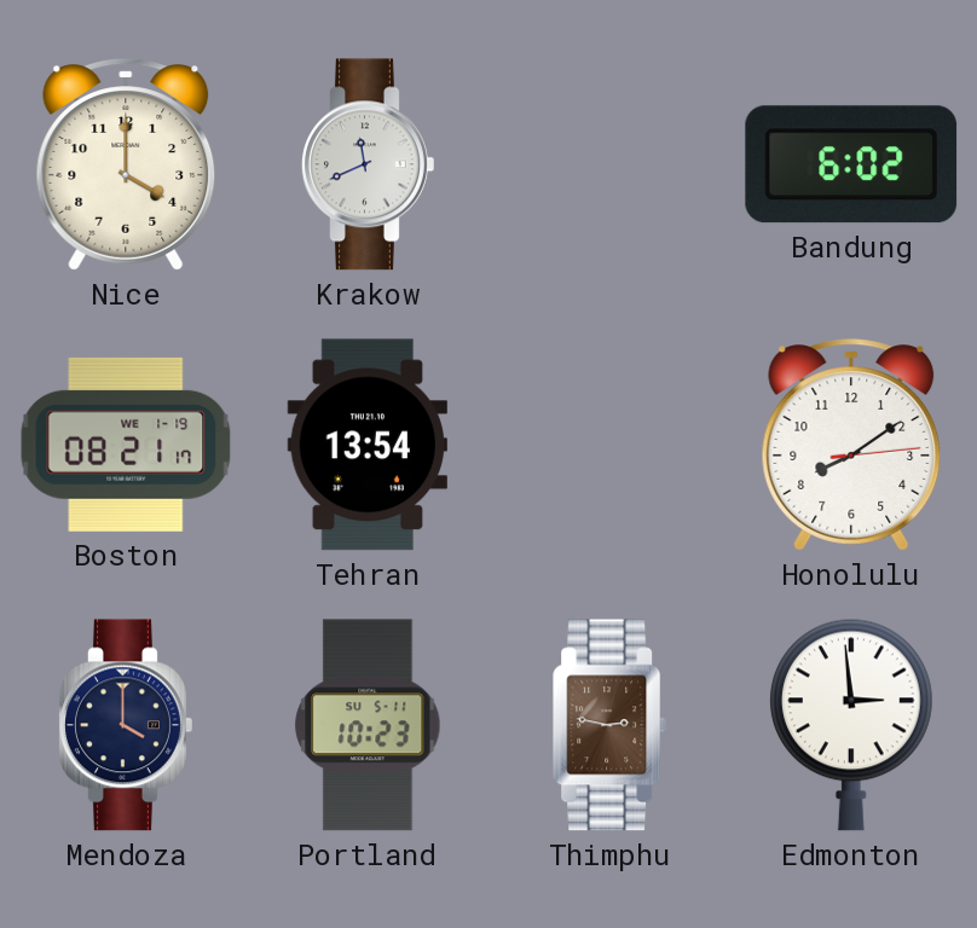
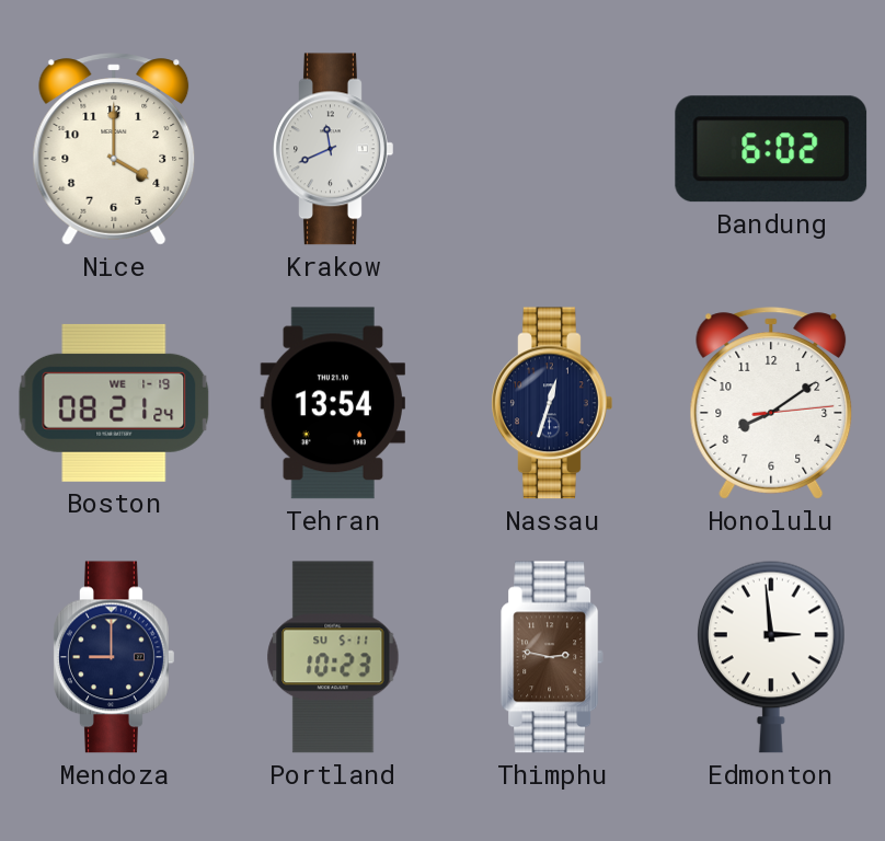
Boston: 08:21:17 -> 08:21:24 (114, 403)
Nassau: none -> 12:33 (552, 403)
Mendoza: 4:00 -> 9:00 (114, 657)
